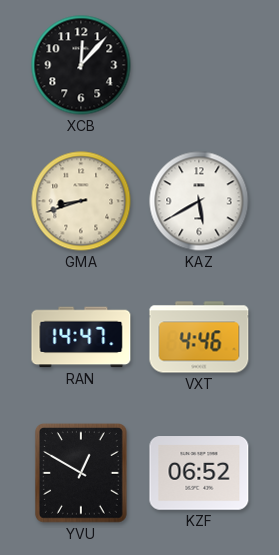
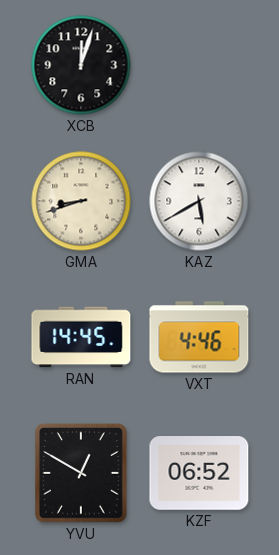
XCB: 12:07 -> 12:03 (81, 65)
RAN: 14:47 -> 14:45 (81, 337)
